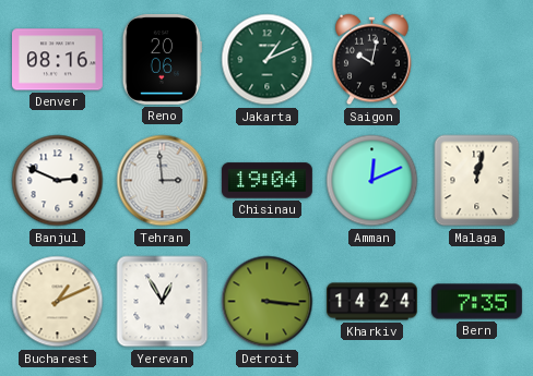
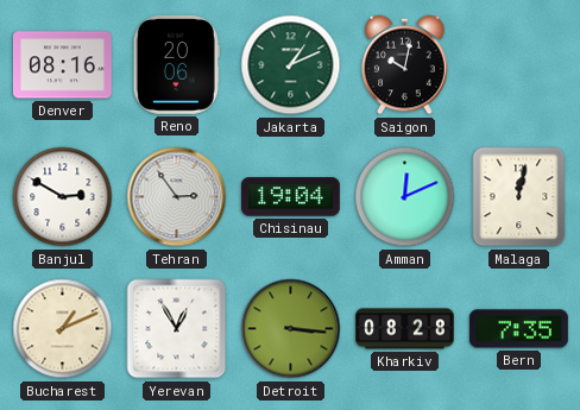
Banjul: 2:49 -> 2:50 (63, 197)
Tehran: 2:59 -> 2:54 (177, 197)
Kharkiv: 14:24 -> 08:28 (405, 329)
